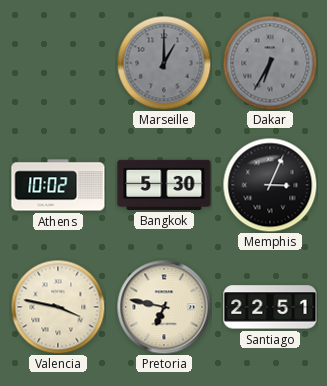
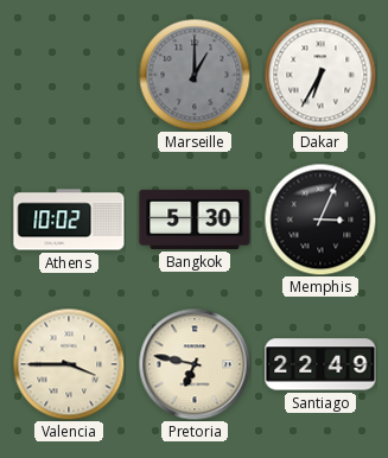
Dakar dial: grey -> white (320, 75)
Valencia: 3:47 -> 3:45 (69, 364)
Santiago: 22:51 -> 22:49 (320, 364)
